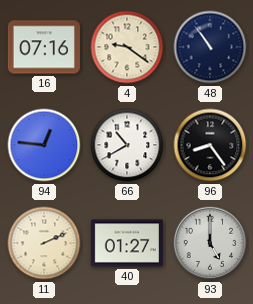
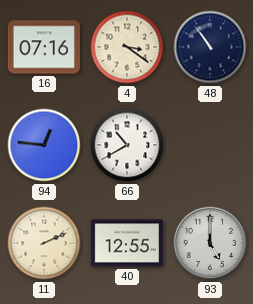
4: 9:21 -> 3:21 (127, 47)
96: 8:24 -> none (210, 145)
40: 01:27 -> 12:55 (127, 243)
